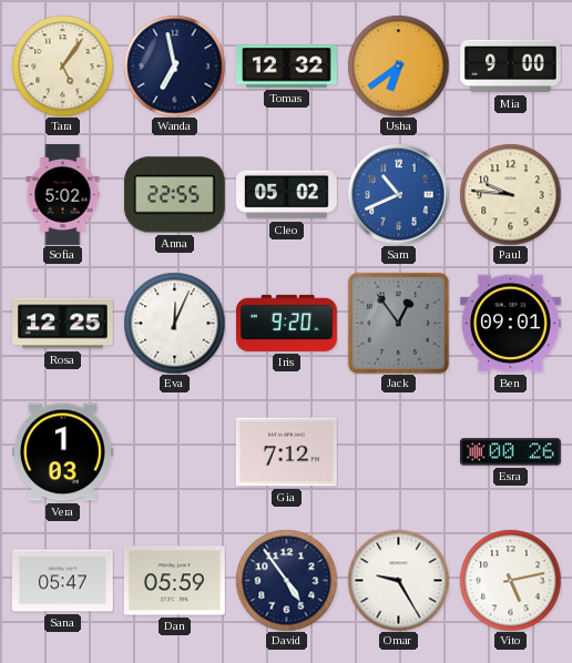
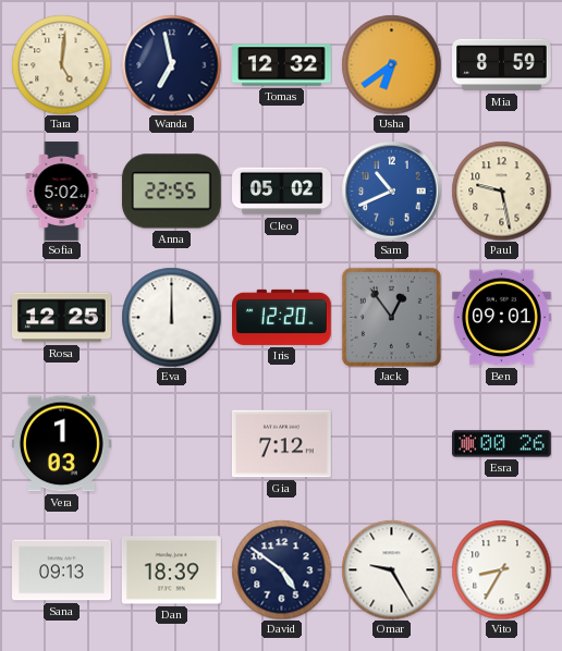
Tara: 5:06 -> 5:01 (61, 64)
Mia: 9:00 -> 8:59 (502, 65)
Paul: 9:46 -> 9:28 (501, 191)
Eva: 12:04 -> 12:00 (171, 317)
Iris: 9:20 -> 12:20 (282, 317)
Sana: 05:47 -> 09:13 (62, 570)
Dan: 05:59 -> 18:39 (171, 570)
David: 4:54 -> 4:51 (281, 569)
Vito: 5:13 -> 8:35 (501, 569)
